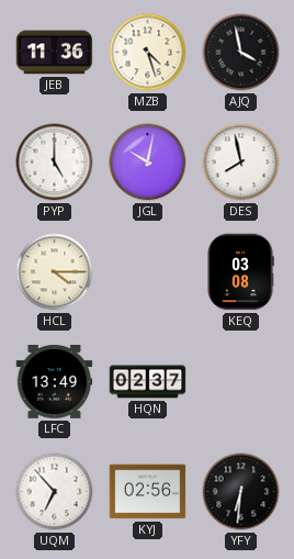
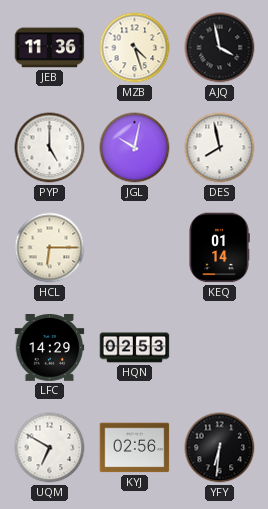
HCL: 4:15 -> 6:15 (50, 248)
KEQ: 03:08 -> 01:14 (219, 248)
LFC: 13:49 -> 14:29 (50, 348)
HQN: 02:37 -> 02:53 (135, 348)
UQM: 6:53 -> 6:50 (50, 448)
